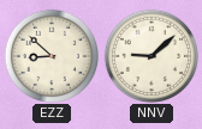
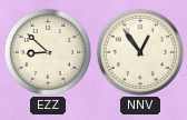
NNV: 9:08 -> 12:54 (139, 51)
